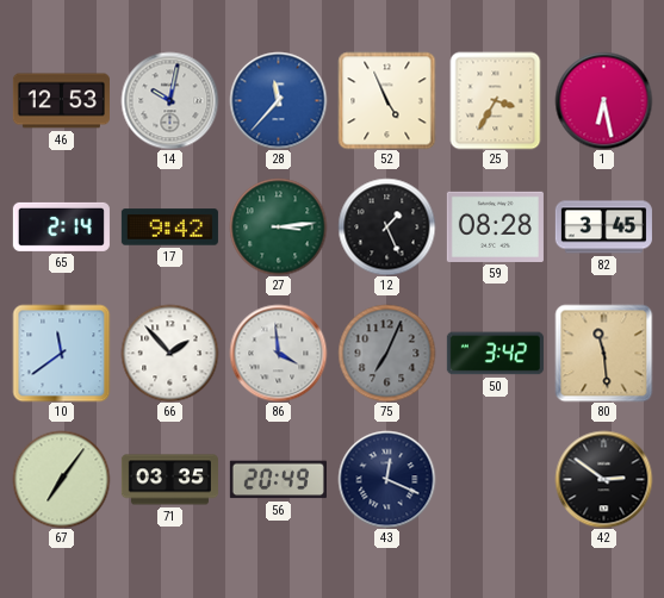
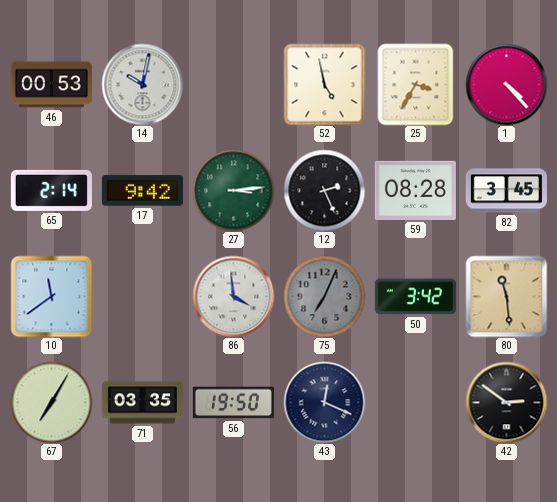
46: 12:53 -> 00:53 (51, 85)
28: 11:37 -> none (278, 100)
52: 4:56 -> 4:58 (324, 84)
1: 6:28 -> 4:23 (506, 84)
12: 1:26 -> 2:26 (324, 190)
66: 1:53 -> none (169, 353)
67: 7:06 -> 7:05 (51, 402)
56: 20:49 -> 19:50 (233, 403)
